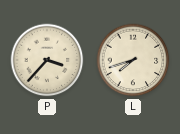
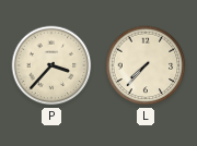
L: 7:42 -> 7:37 (146, 65)
